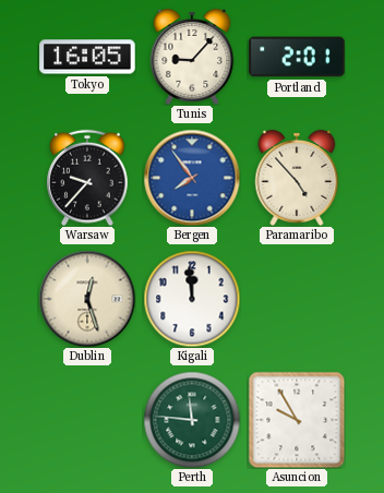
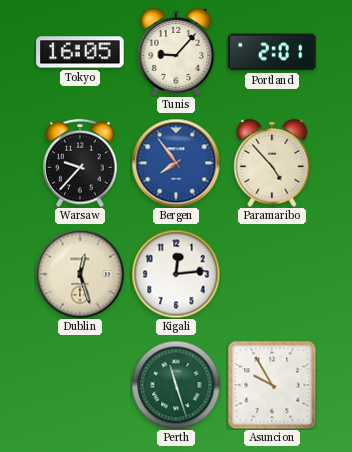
Kigali: 11:59 -> 12:14 (176, 274)
Perth: 11:46 -> 11:27 (176, 385)
